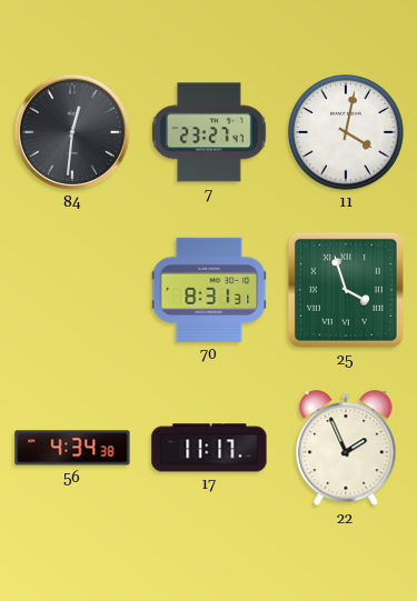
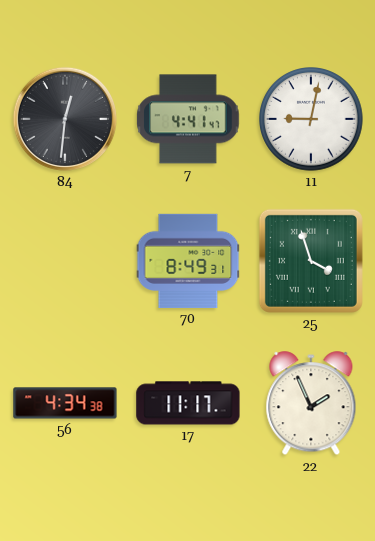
7: 23:27 -> 4:41 (188, 119)
11: 4:02 -> 9:02 (312, 120)
70: 8:31 -> 8:49 (188, 261)
